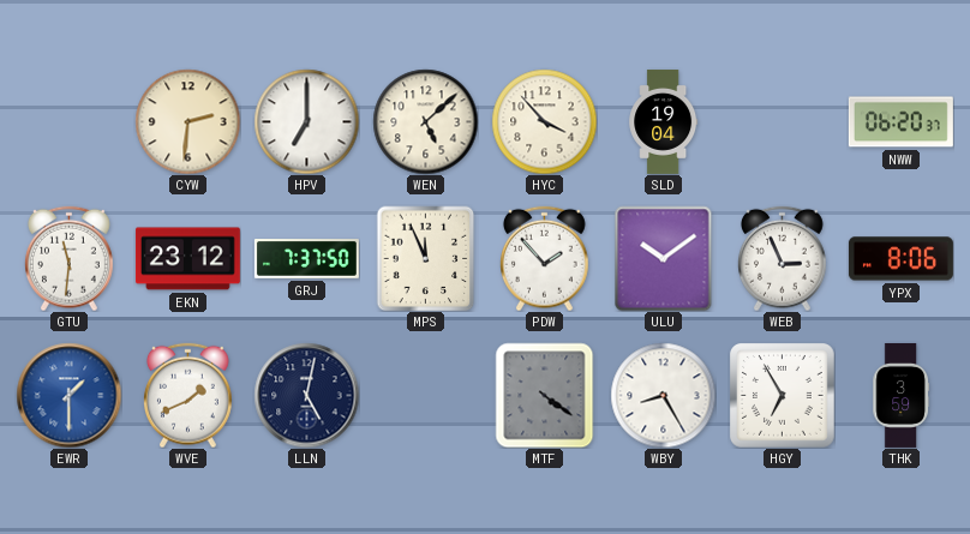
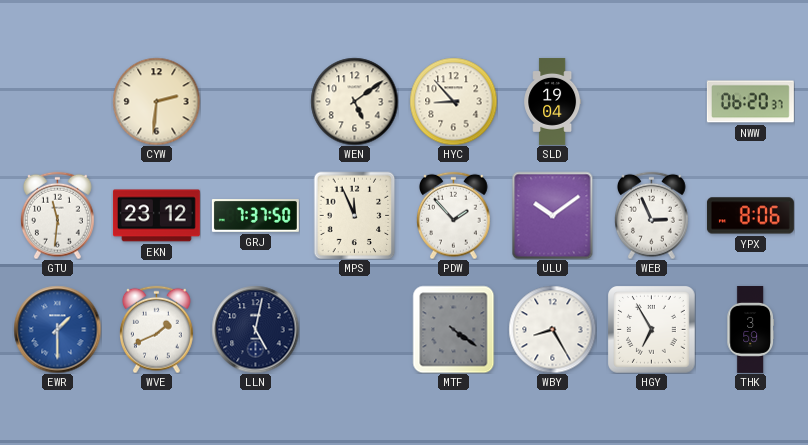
HPV: 7:00 -> none (306, 121)
WEN: 5:08 -> 5:09 (354, 101)
HYC: 3:53 -> 8:53 (453, 101)
